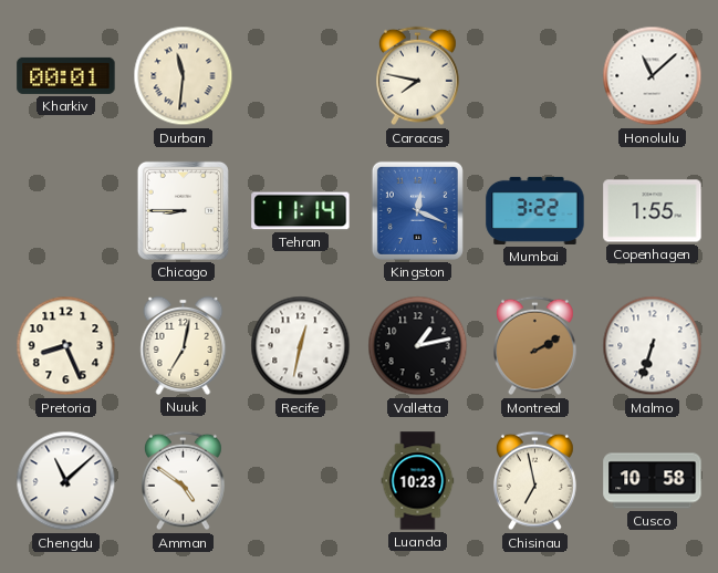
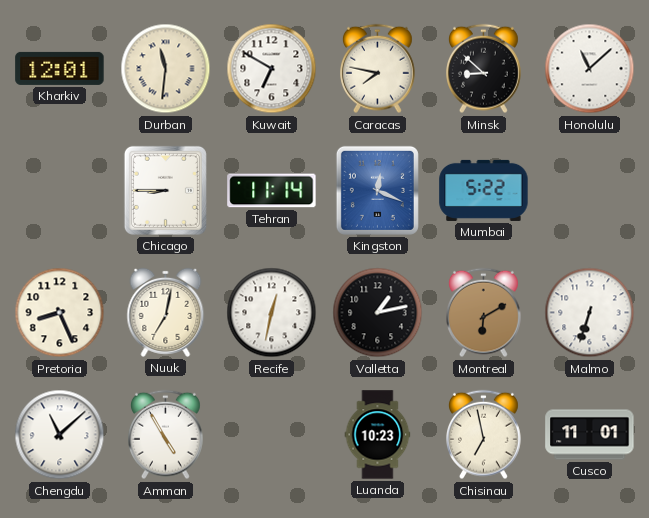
Kharkiv: 00:01 -> 12:01 (60, 68)
Kuwait: none -> 6:50 (272, 69)
Minsk: none -> 8:52 (484, 69)
Mumbai: 3:22 -> 5:22 (484, 190)
Copenhagen: 1:55 -> none (653, 211)
Montreal: 2:10 -> 6:10 (484, 313)
Amman: 4:51 -> 4:55 (166, 435)
Cusco: 10:58 -> 11:01 (590, 435)
